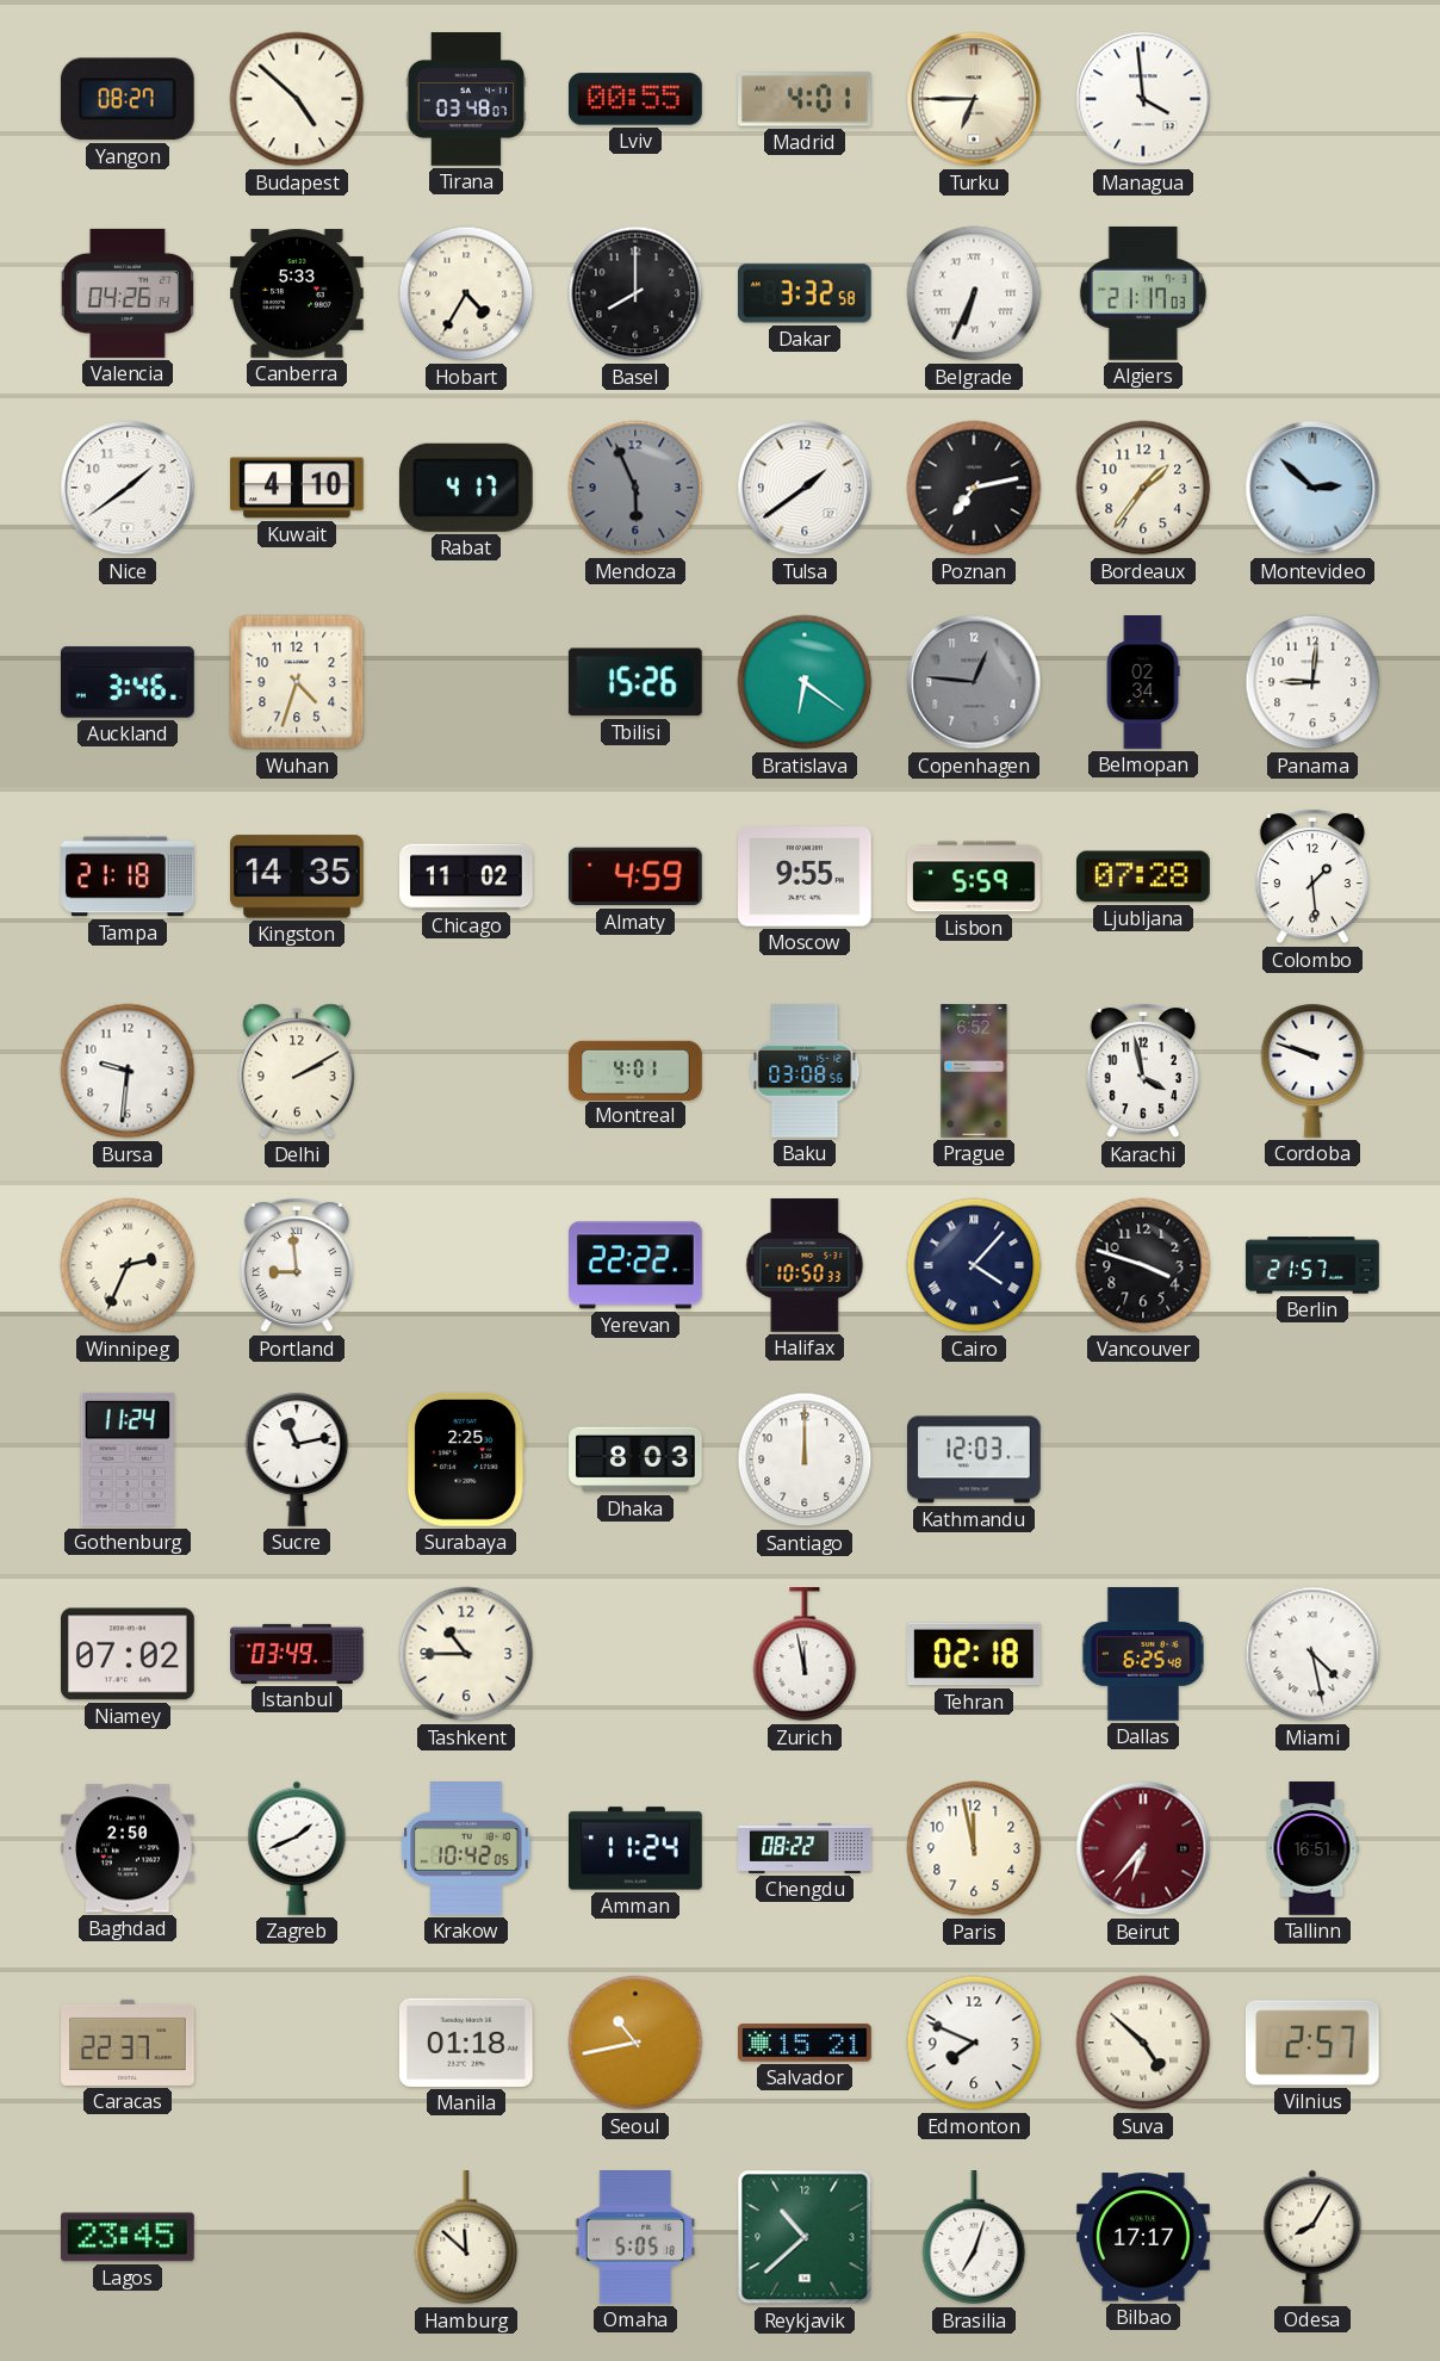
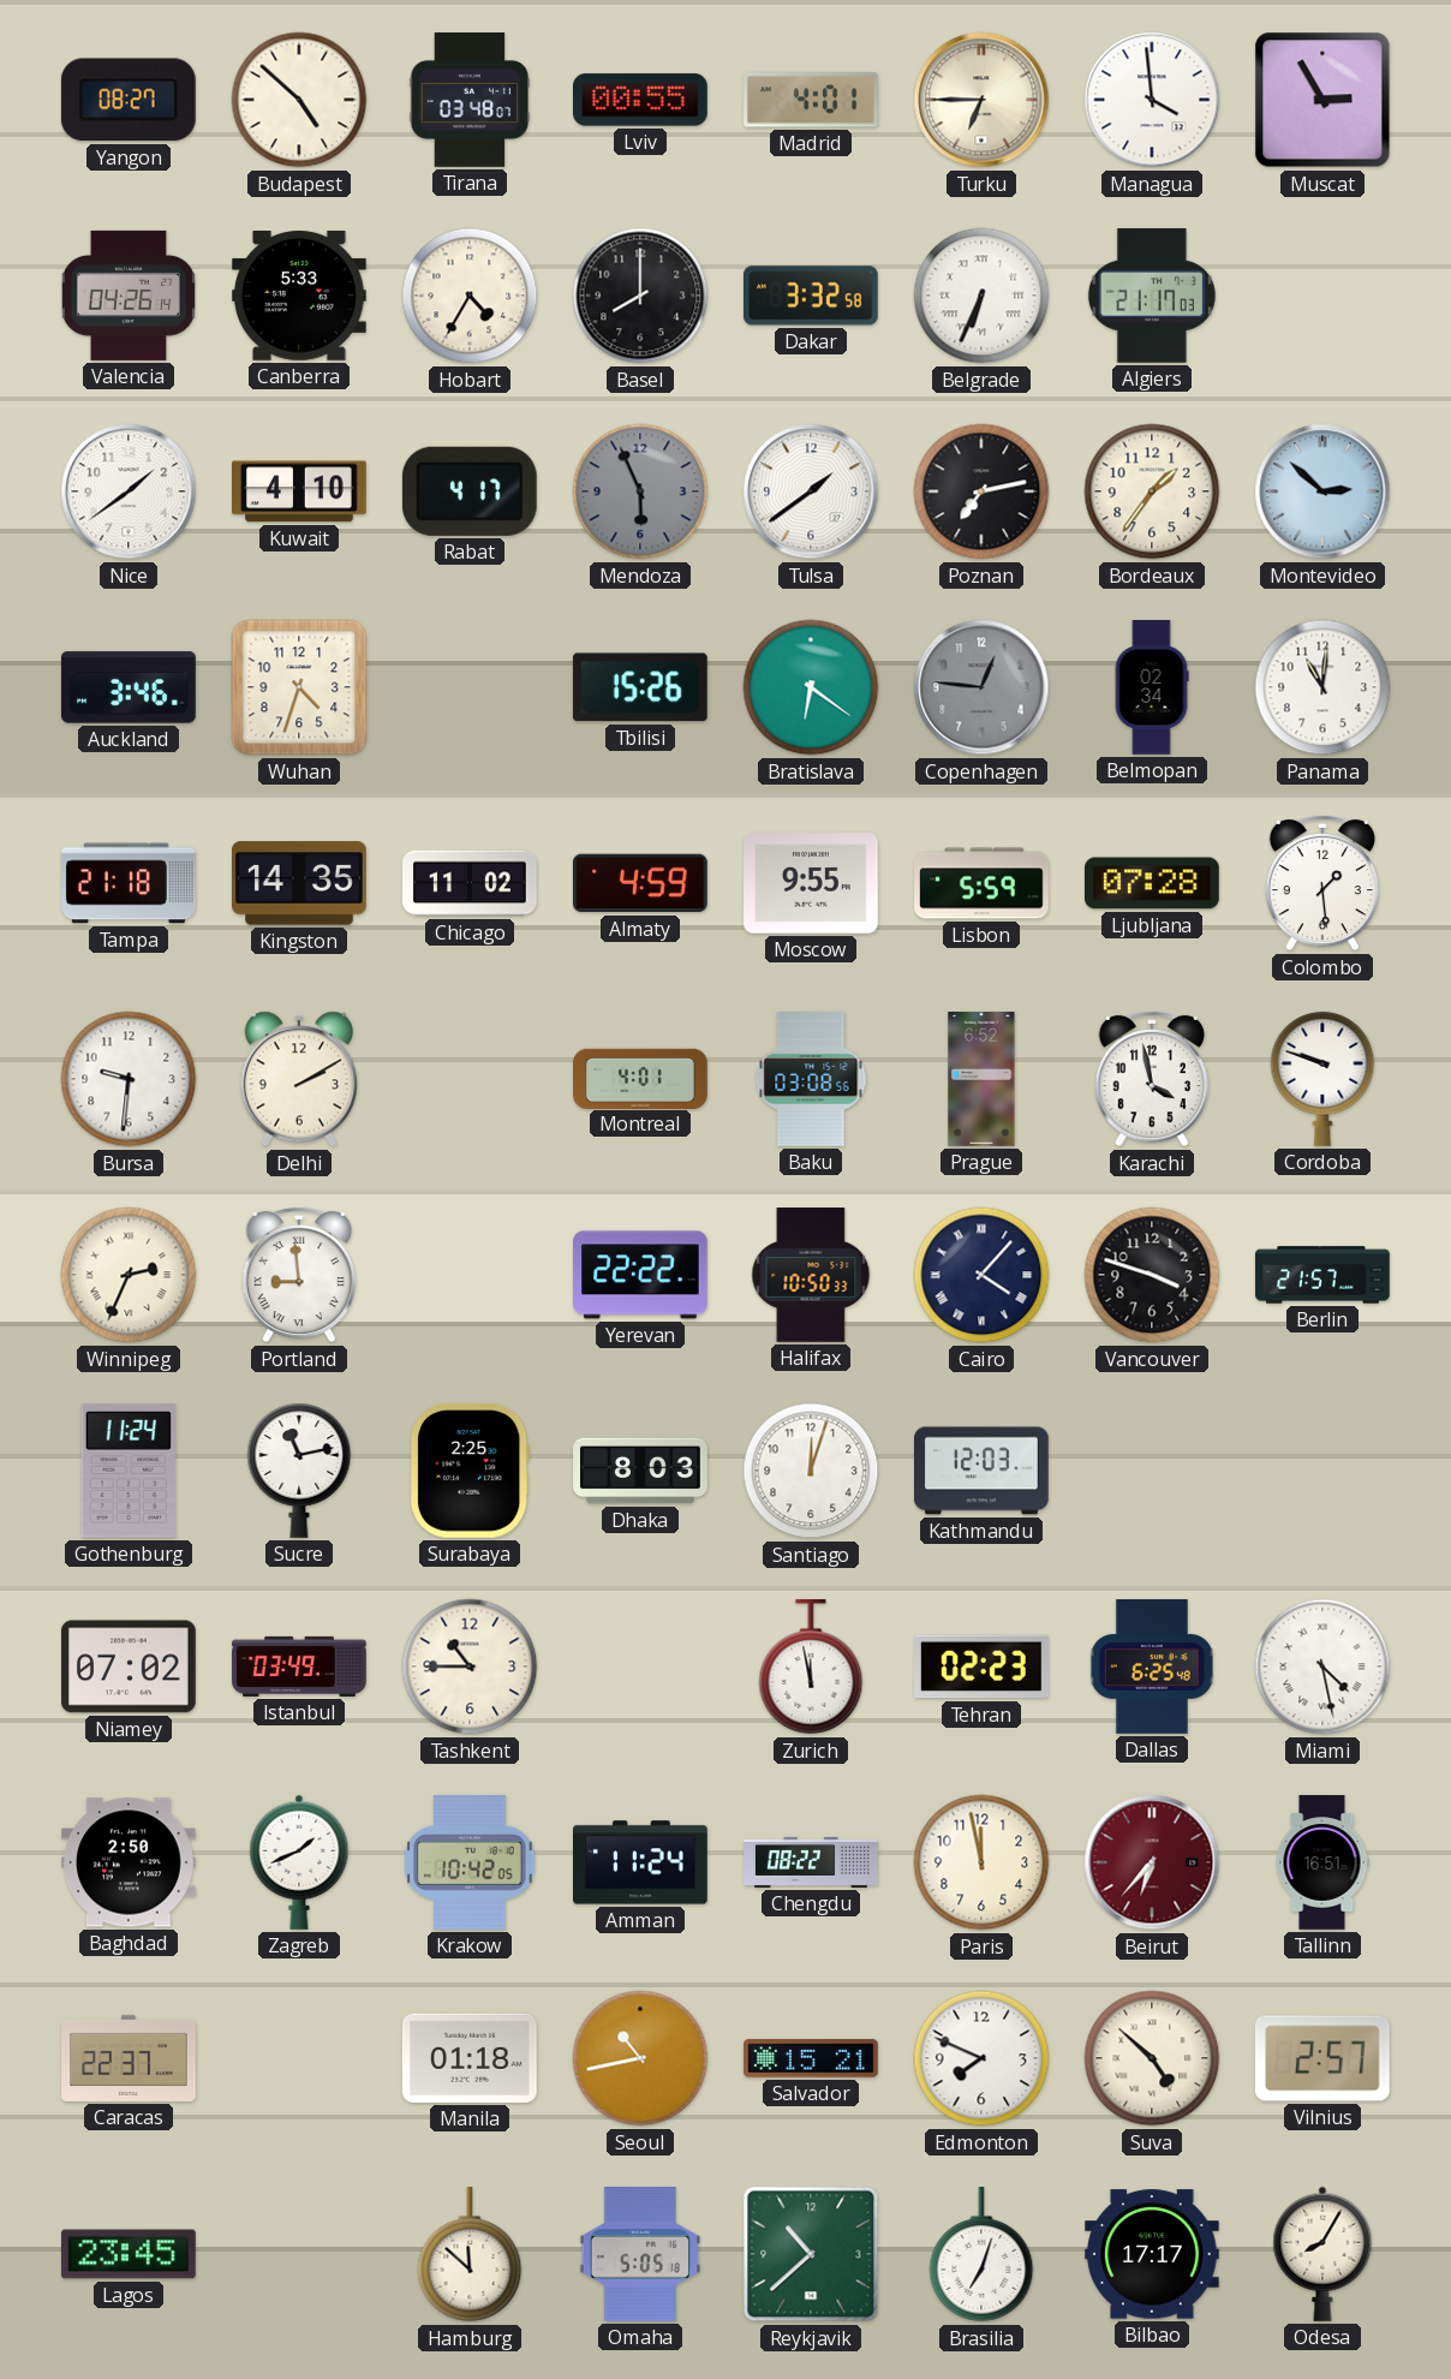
Muscat: none -> 2:55 (1322, 100)
Panama: 9:01 -> 11:01 (1322, 687)
Santiago: 12:00 -> 12:03 (811, 1471)
Tehran: 02:18 -> 02:23 (983, 1667)
